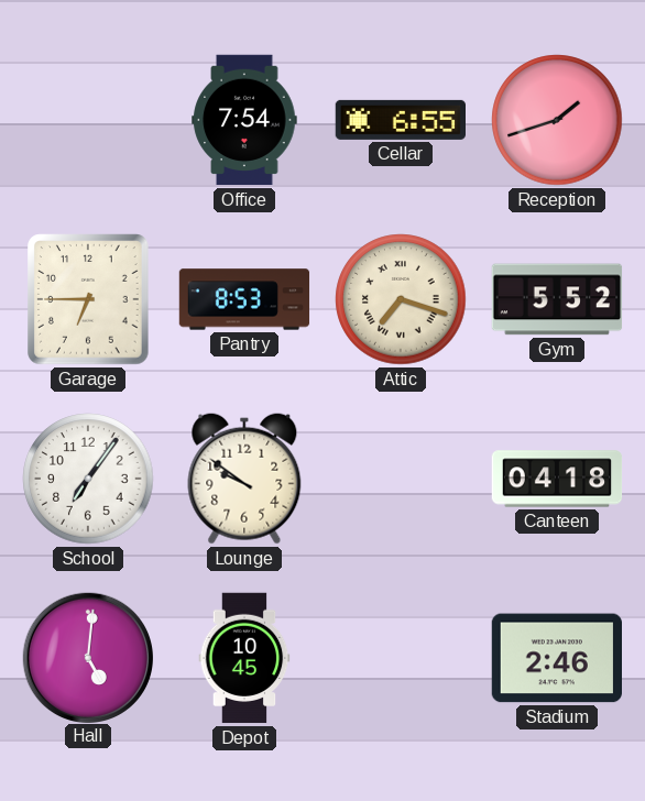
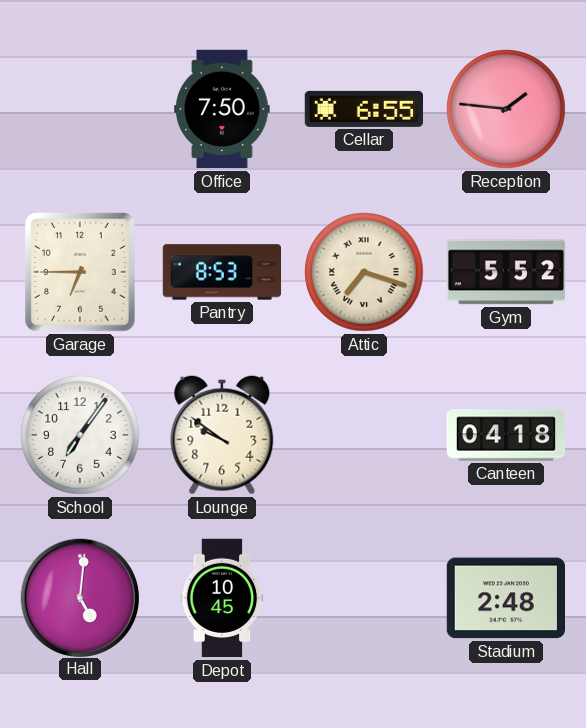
Office: 7:54 -> 7:50 (222, 109)
Reception: 1:42 -> 1:46 (506, 109)
Stadium: 2:46 -> 2:48 (505, 598)
